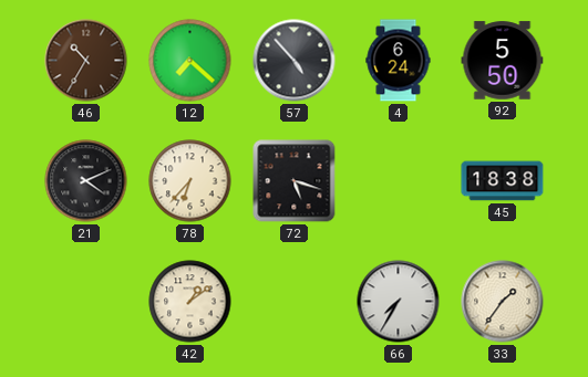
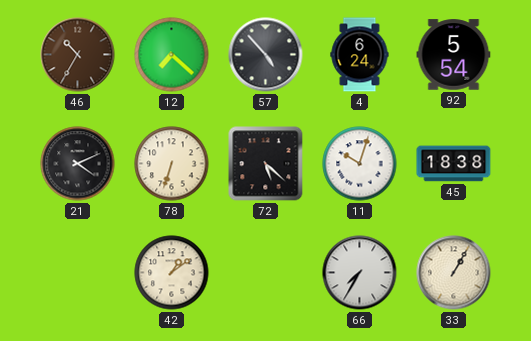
92: 5:50 -> 5:54 (454, 55)
78: 6:37 -> 6:33 (172, 164)
72: 5:18 -> 5:22 (266, 164)
11: none -> 10:03 (360, 164)
33: 1:36 -> 1:05 (454, 273)
